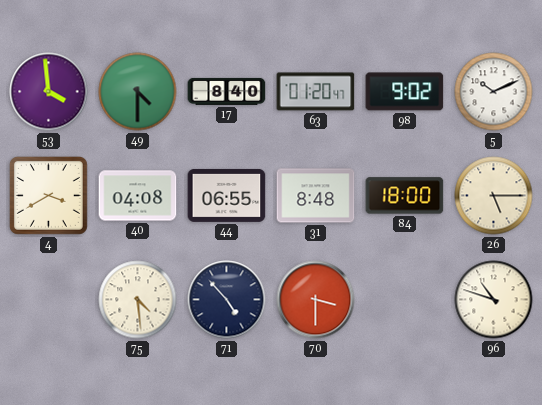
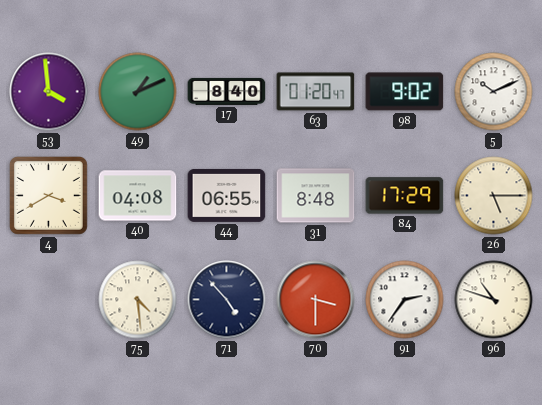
49: 4:30 -> 1:11 (138, 92)
84: 18:00 -> 17:29 (405, 196)
91: none -> 2:36 (405, 300)
